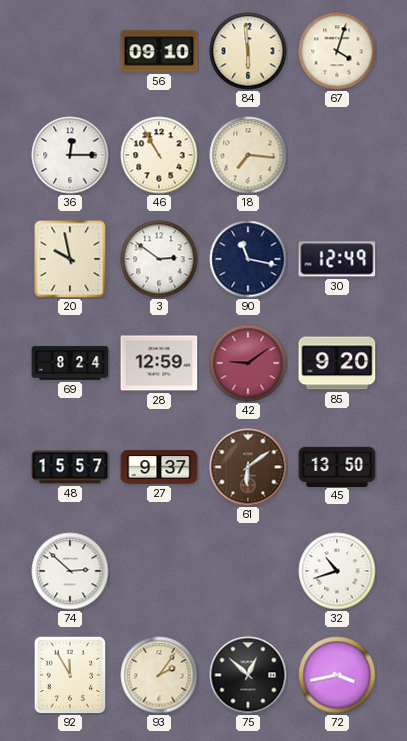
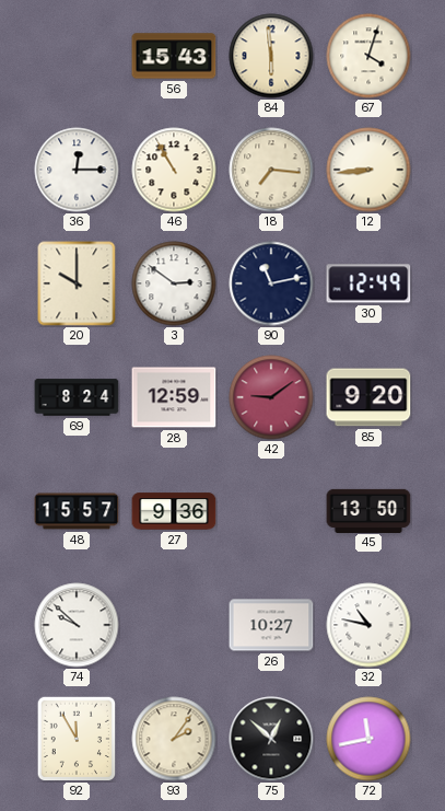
56: 09:10 -> 15:43 (174, 56)
12: none -> 8:44 (368, 170)
20: 9:58 -> 10:00 (77, 283)
90: 11:17 -> 11:13 (271, 283)
27: 9:37 -> 9:36 (174, 511)
61: 6:09 -> none (248, 467)
74: 2:52 -> 9:52 (77, 625)
26: none -> 10:27 (271, 625)
32: 10:42 -> 10:47 (368, 625)
72: 3:43 -> 11:43 (368, 739)
